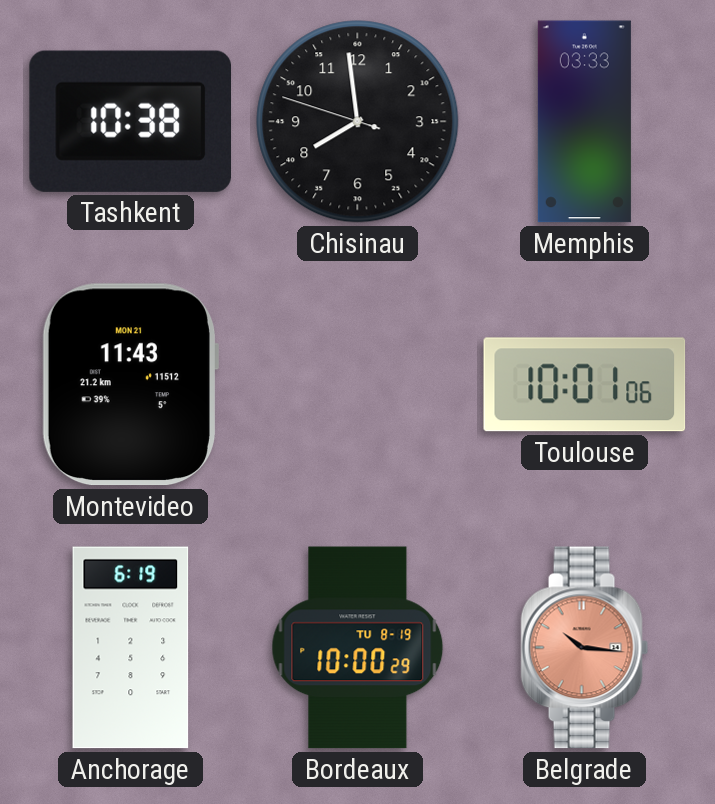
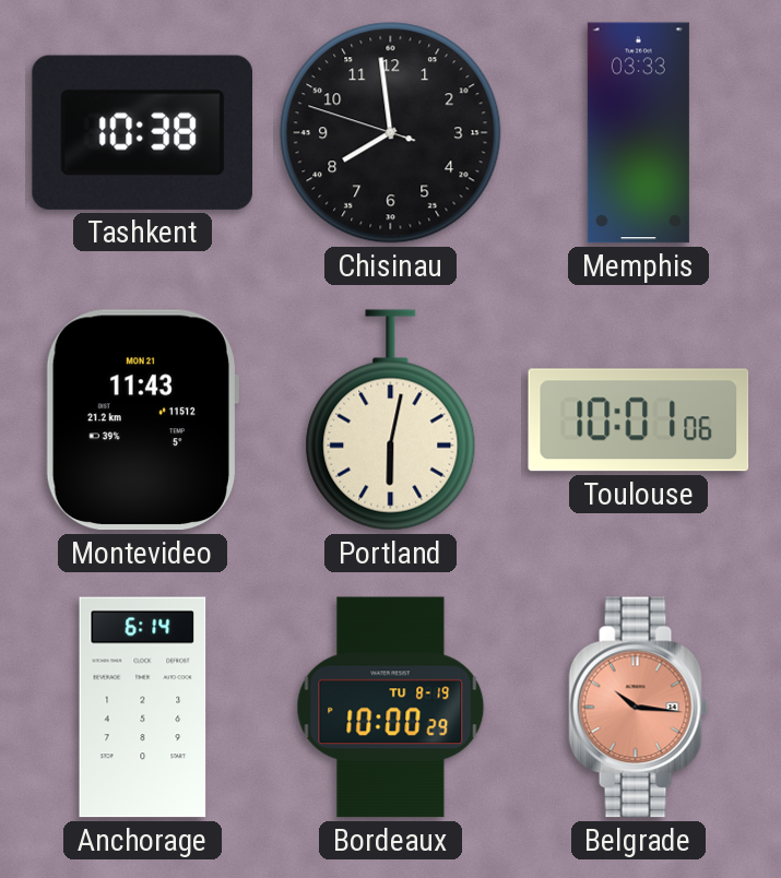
Portland: none -> 6:02 (391, 420)
Anchorage: 6:19 -> 6:14 (143, 708)
